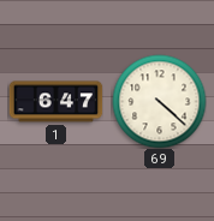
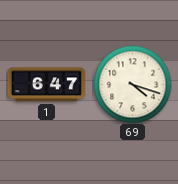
69: 4:22 -> 4:18 (132, 84)
